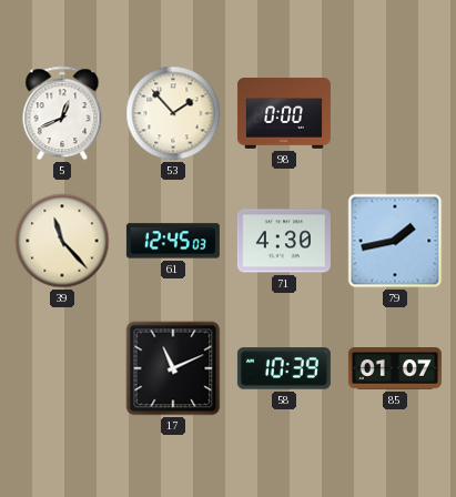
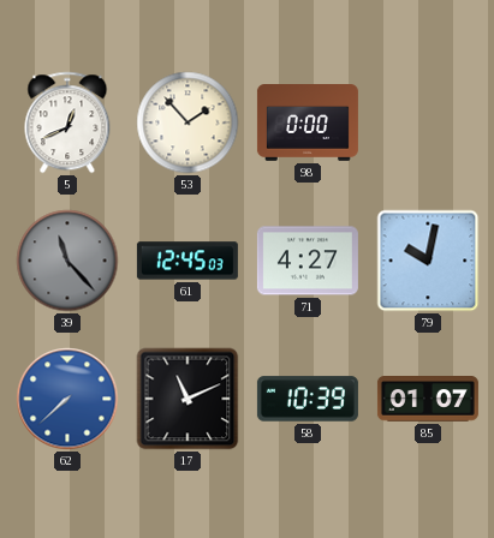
39 dial: cream -> grey (67, 261)
71: 4:30 -> 4:27 (308, 261)
79: 1:43 -> 10:02 (428, 261)
62: none -> 7:38 (67, 399)
